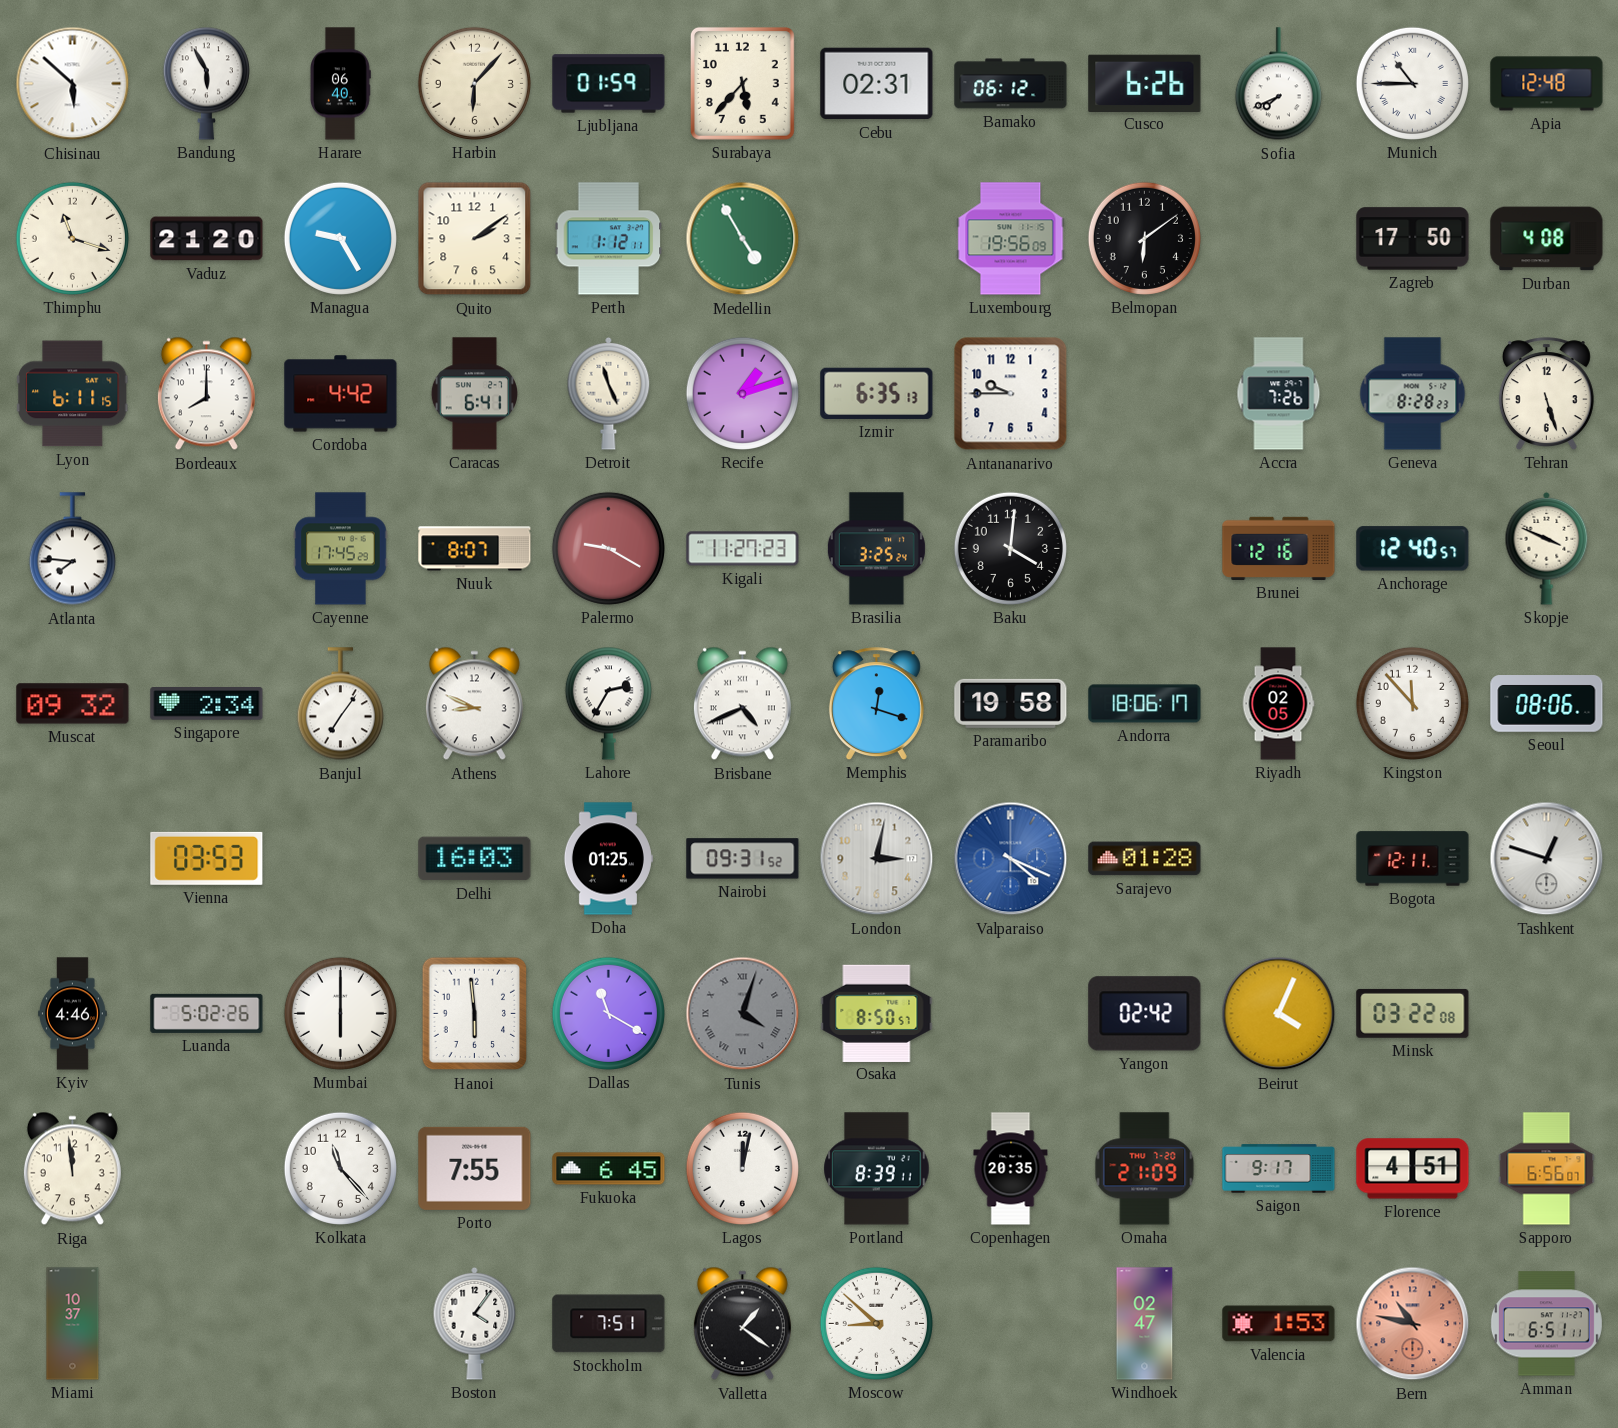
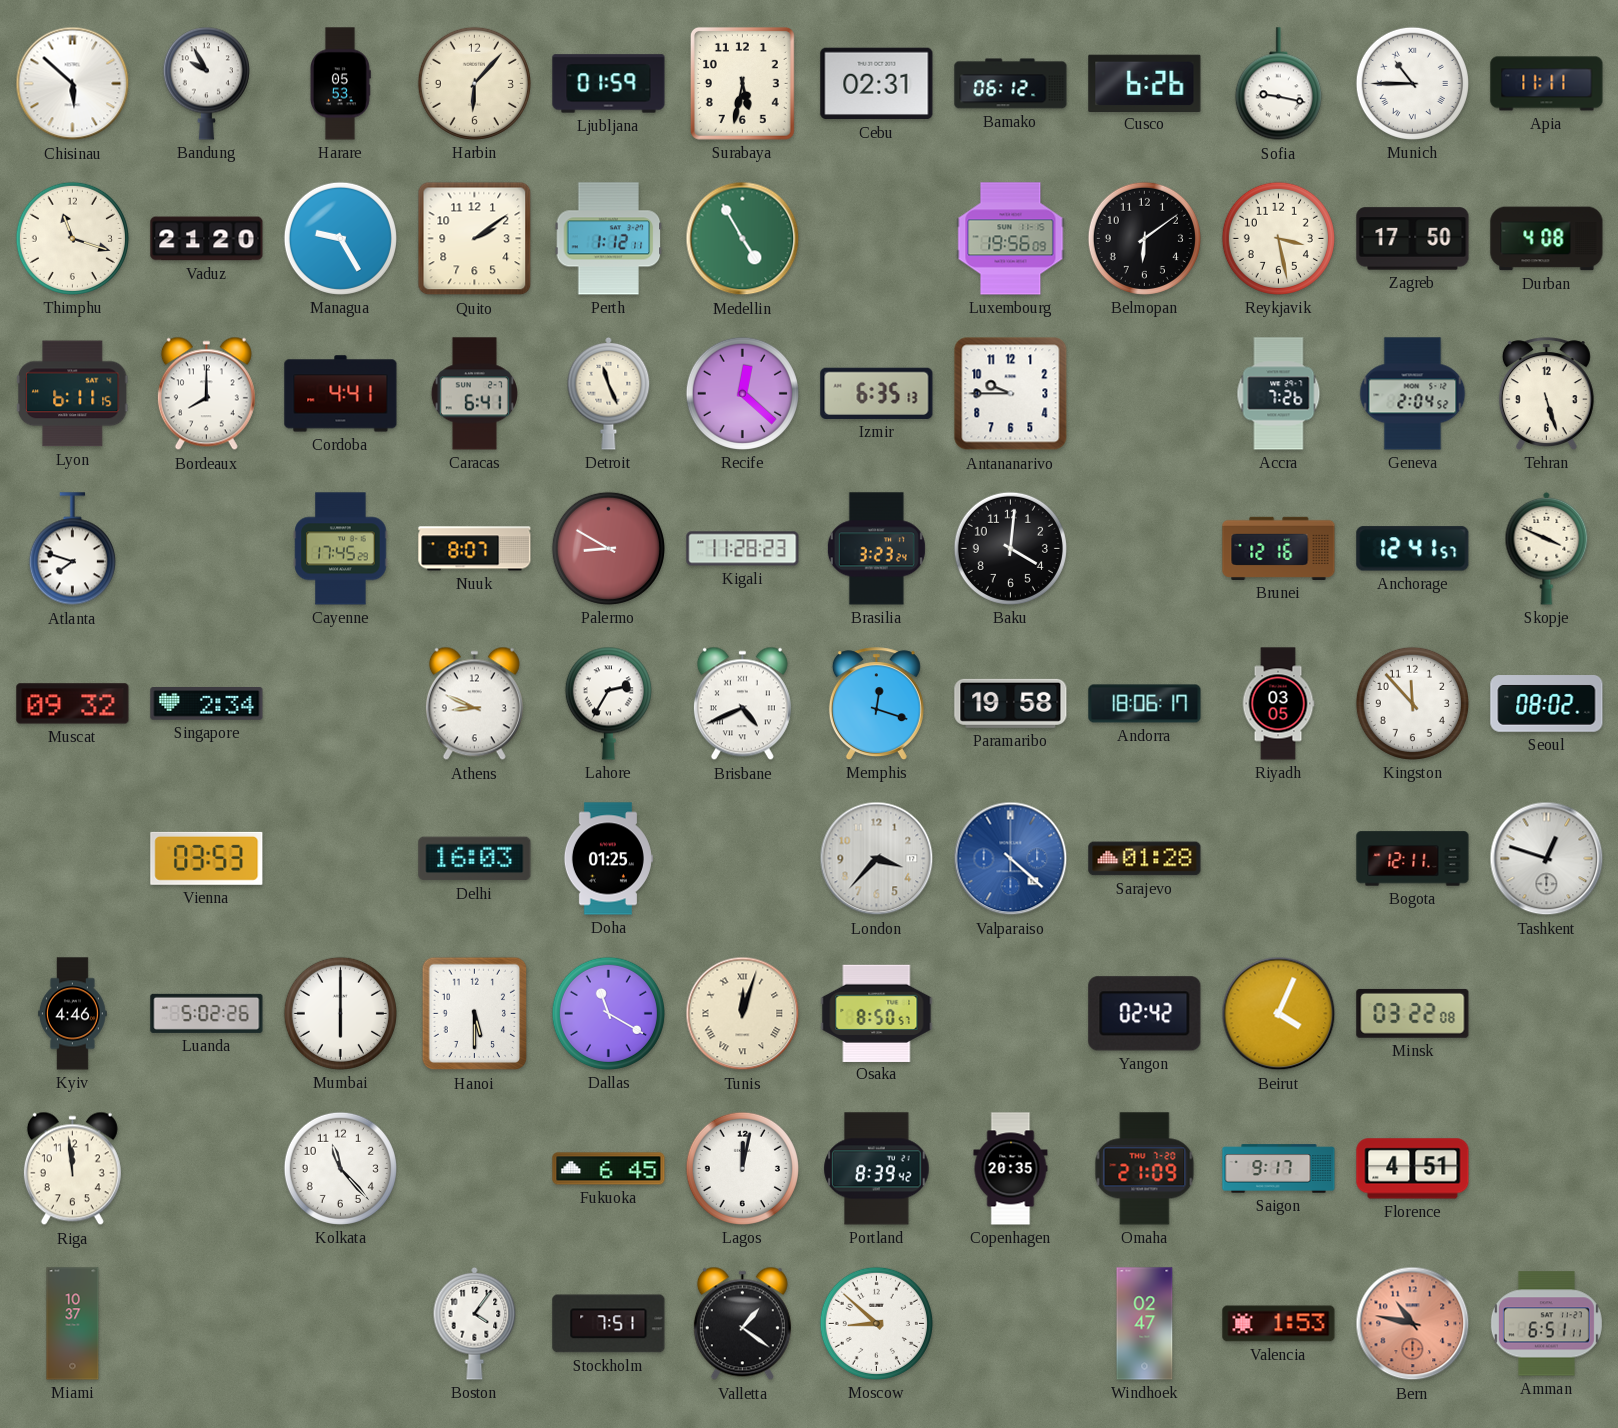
Bandung: 5:55 -> 9:55 (206, 83)
Harare: 06:40 -> 05:53 (340, 84)
Surabaya: 5:37 -> 5:32 (742, 83)
Sofia: 7:41 -> 9:17 (1278, 84)
Apia: 12:48 -> 11:11 (1547, 84)
Reykjavik: none -> 3:28 (1278, 238)
Cordoba: 4:42 -> 4:41 (341, 394)
Recife: 1:12 -> 12:22 (742, 393)
Geneva: 8:28 -> 2:04 (1413, 394)
Atlanta: 7:46 -> 7:48 (72, 549)
Palermo: 9:20 -> 8:50 (608, 548)
Kigali: 11:27 -> 11:28 (743, 549)
Brasilia: 3:25 -> 3:23 (876, 549)
Anchorage: 12:40 -> 12:41 (1413, 549)
Banjul: 7:06 -> none (340, 704)
Riyadh: 02:05 -> 03:05 (1278, 704)
Seoul: 08:06 -> 08:02 (1547, 704)
Nairobi: 09:31 -> none (743, 859)
London: 3:02 -> 3:37 (877, 859)
Valparaiso: 4:19 -> 4:22 (1011, 859)
Hanoi: 5:59 -> 5:30 (475, 1014)
Tunis: 4:03 -> 12:03 (743, 1014)
Tunis dial: grey -> cream (743, 1014)
Porto: 7:55 -> none (475, 1168)
Portland: 8:39:11 -> 8:39:42 (877, 1169)
Sapporo: 6:56 -> none (1547, 1169)
